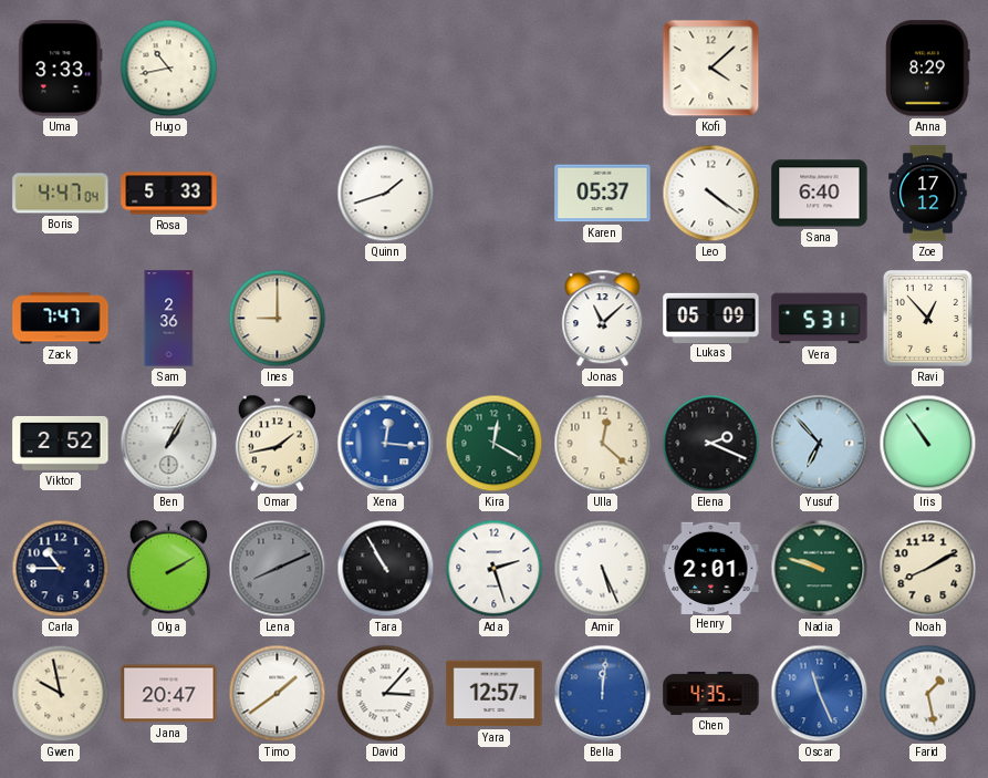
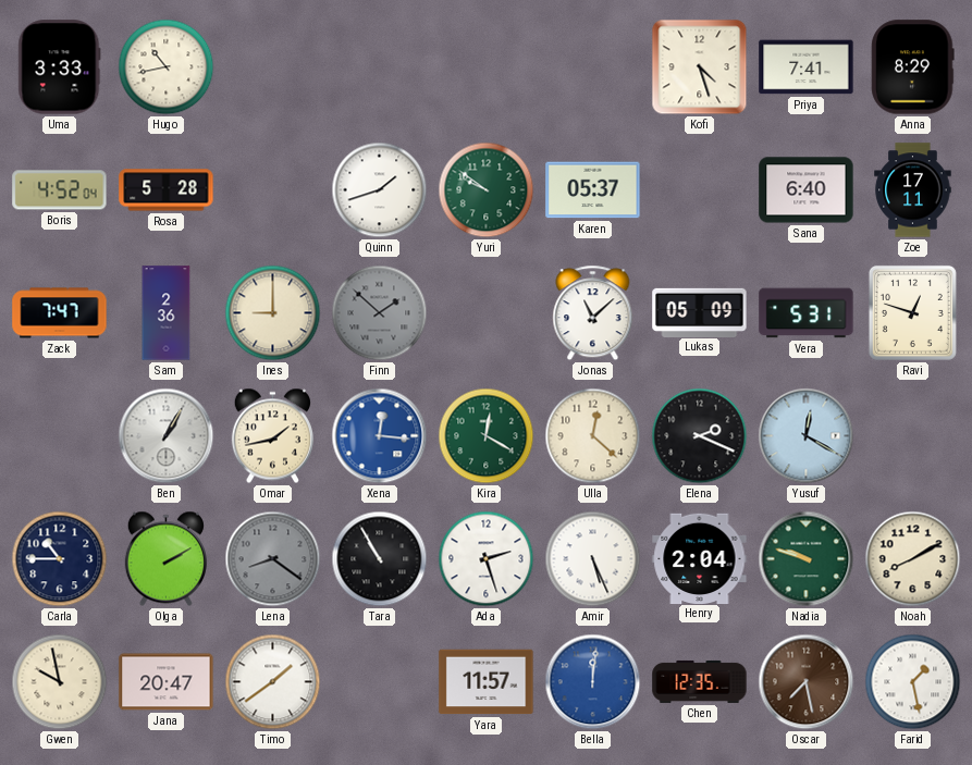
Kofi: 4:08 -> 4:27 (700, 67)
Priya: none -> 7:41 (807, 67)
Boris: 4:47 -> 4:52 (60, 190)
Rosa: 5:33 -> 5:28 (167, 190)
Yuri: none -> 9:51 (487, 190)
Leo: 4:21 -> none (711, 194)
Zoe: 17:12 -> 17:11 (913, 190)
Finn: none -> 1:52 (380, 313)
Ravi: 12:53 -> 12:48 (912, 312)
Viktor: 2:52 -> none (61, 443)
Yusuf: 6:53 -> 12:20 (807, 436)
Iris: 10:54 -> none (928, 444)
Lena: 8:11 -> 8:21 (273, 559)
Henry: 2:01 -> 2:04 (700, 558)
David: 3:07 -> none (386, 694)
Yara: 12:57 -> 11:57 (487, 682)
Chen: 4:35 -> 12:35 (700, 681)
Oscar: 11:26 -> 7:28 (807, 682)
Oscar dial: blue -> brown (807, 682)
